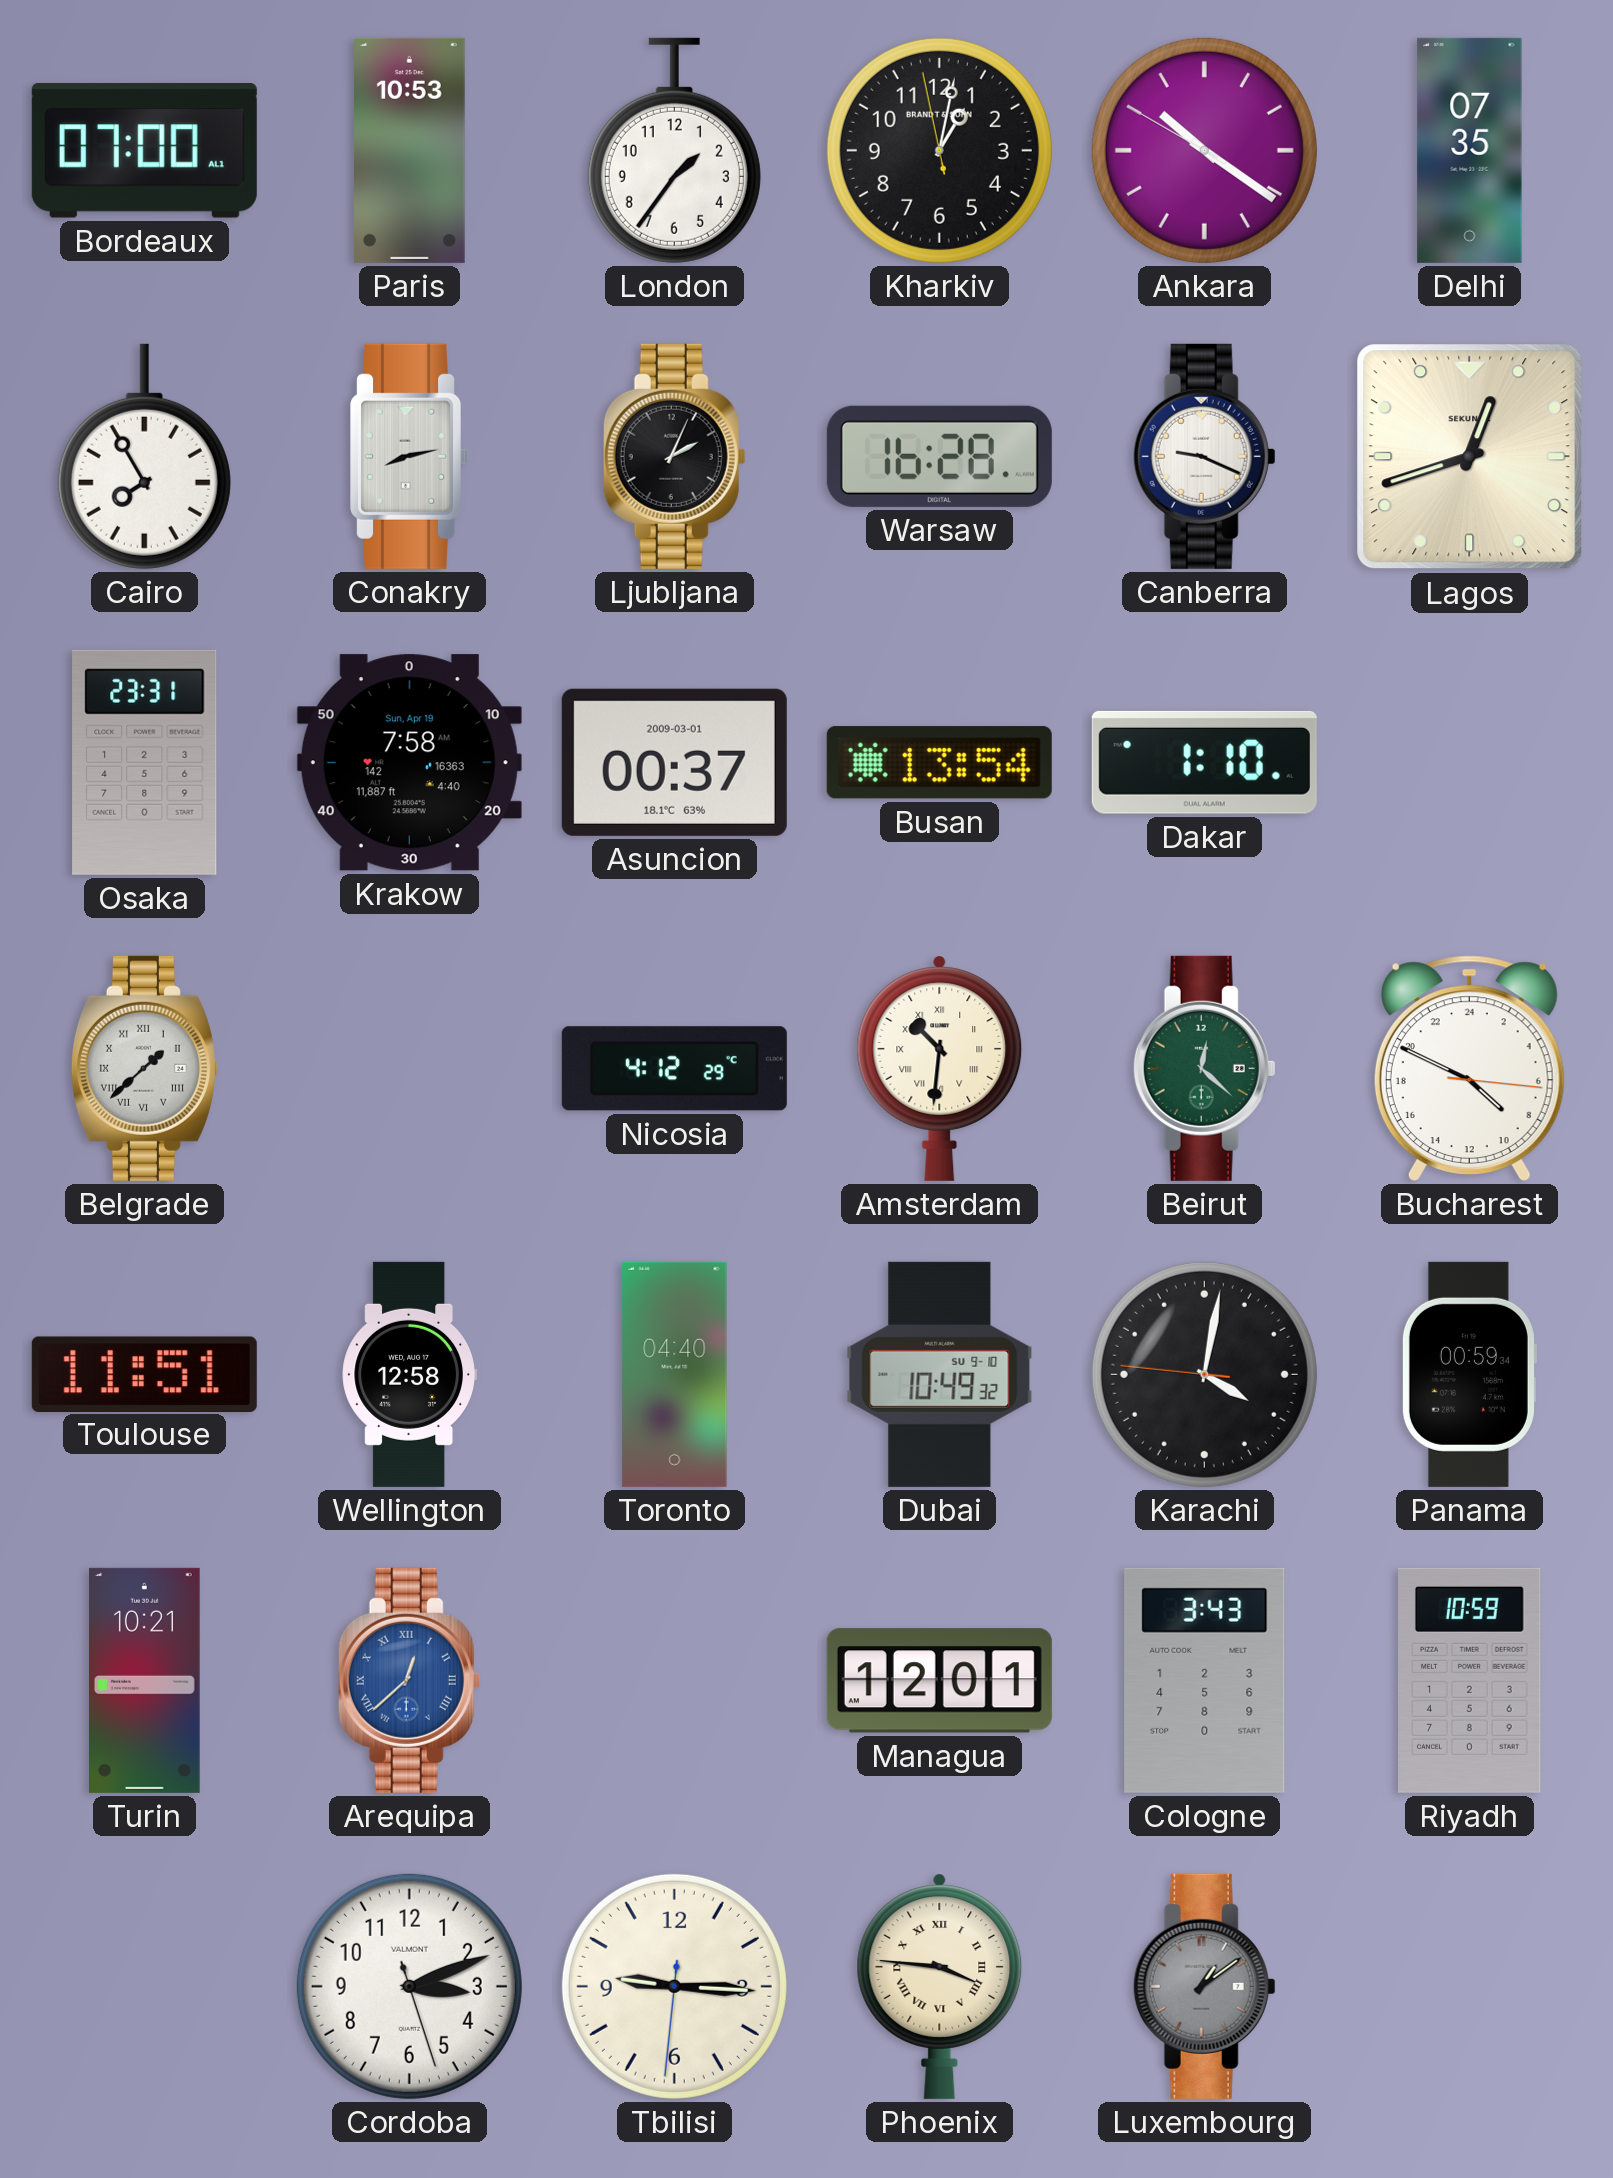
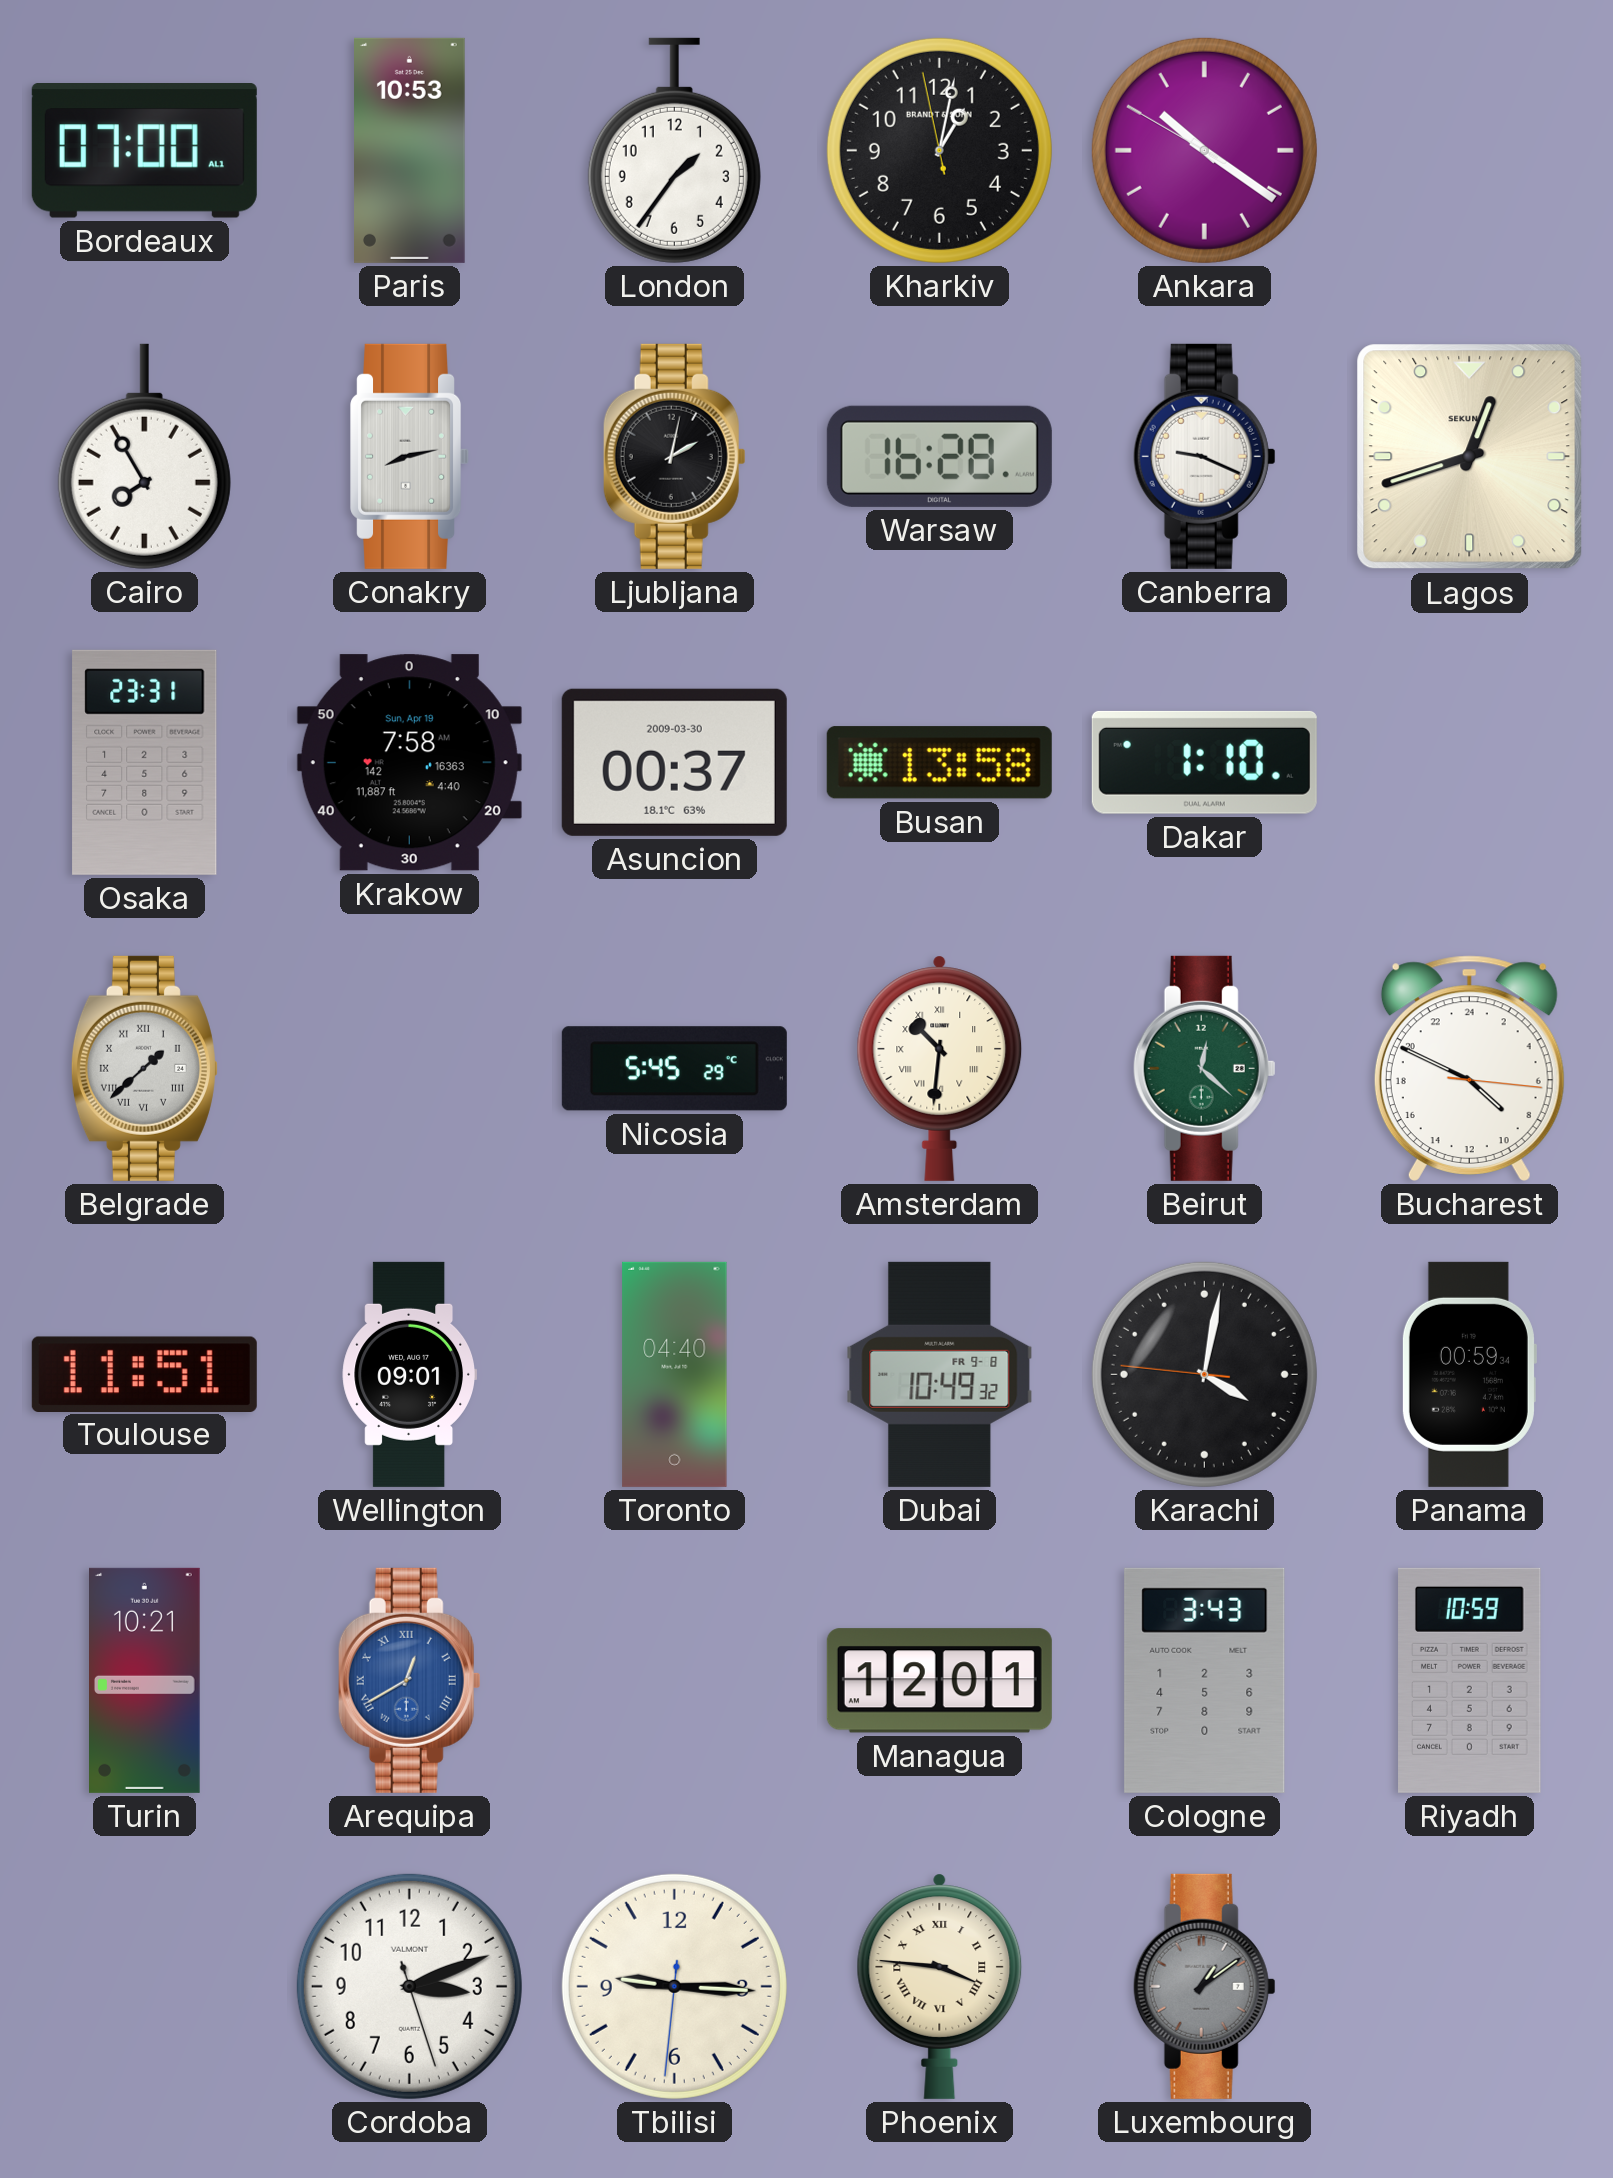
Delhi: 07:35 -> none (1470, 150)
Ljubljana: 2:04 -> 2:02 (674, 456)
Asuncion date: 2009-03-01 -> 2009-03-30 (674, 762)
Busan: 13:54 -> 13:58 (939, 763)
Nicosia: 4:12 -> 5:45 (674, 1069)
Wellington: 12:58 -> 09:01 (409, 1374)
Dubai date: SU 9-10 -> FR 9-8 (940, 1374)
Arequipa: 12:38 -> 12:40 (409, 1680)
